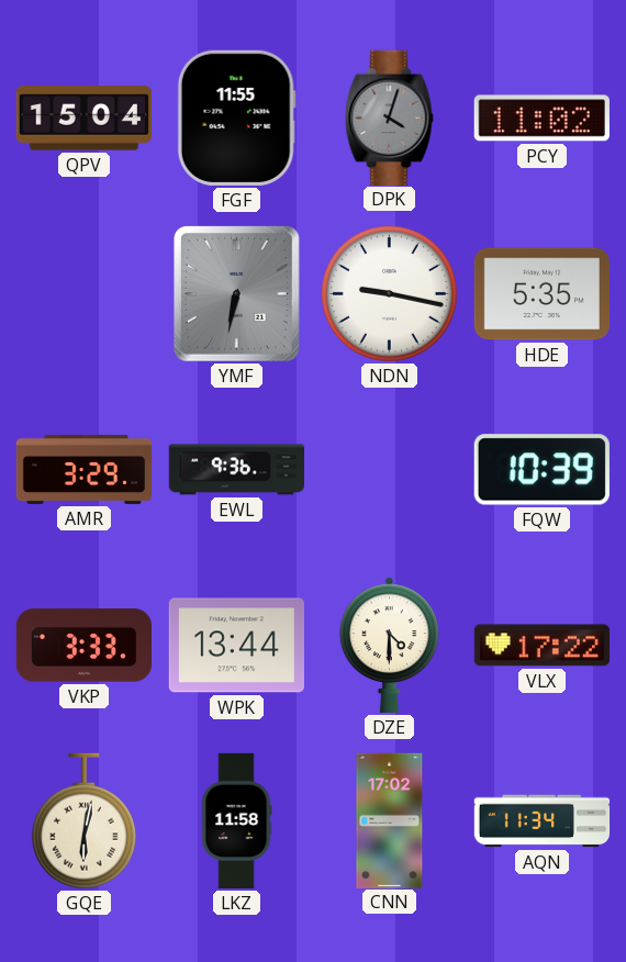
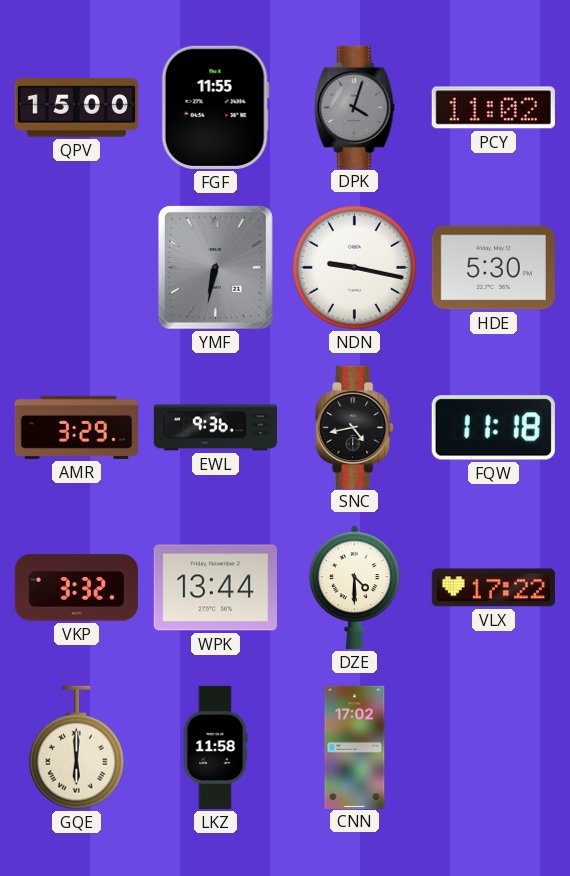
QPV: 15:04 -> 15:00 (76, 108)
HDE: 5:35 -> 5:30 (493, 268)
SNC: none -> 4:43 (355, 427)
FQW: 10:39 -> 11:18 (493, 428)
VKP: 3:33 -> 3:32 (76, 588)
GQE: 6:02 -> 6:00 (76, 748)
AQN: 11:34 -> none (543, 821)
